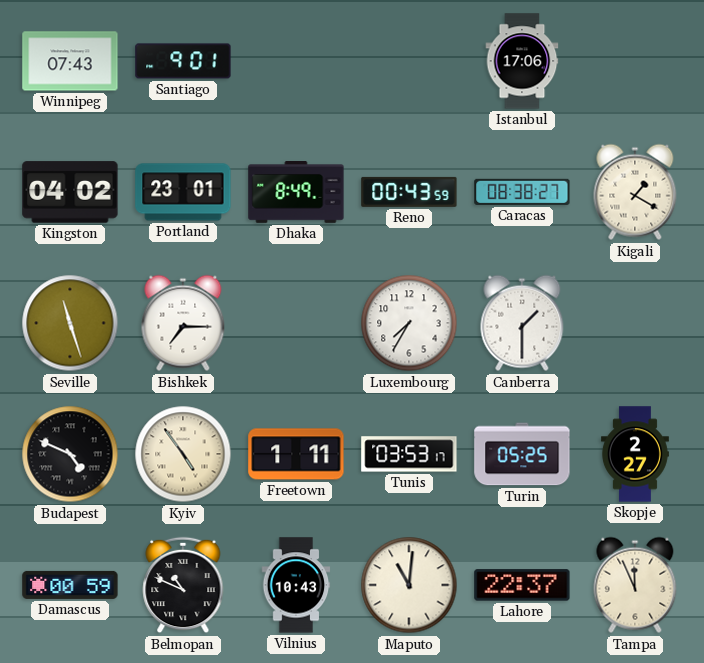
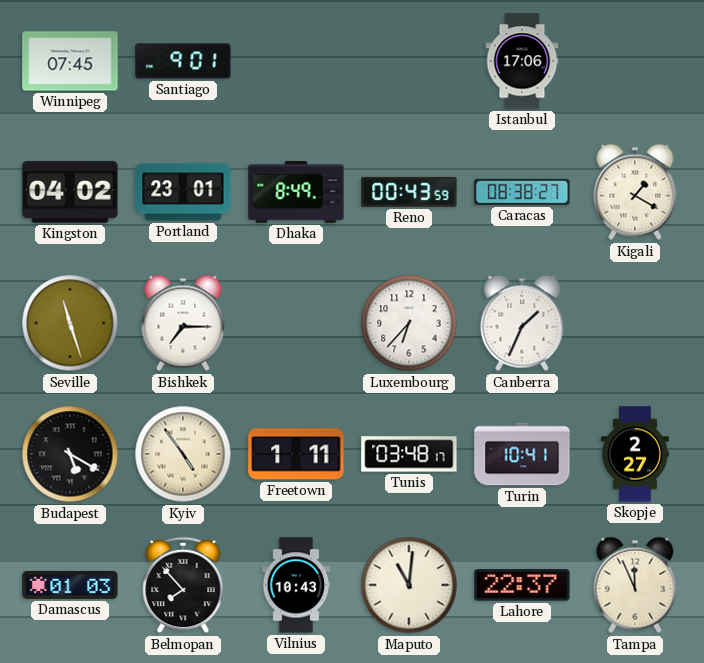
Winnipeg: 07:43 -> 07:45 (70, 61)
Luxembourg: 7:35 -> 6:37 (409, 323)
Canberra: 1:30 -> 1:34 (522, 323)
Budapest: 4:49 -> 5:20 (70, 454)
Tunis: 03:53 -> 03:48 (409, 454)
Turin: 05:25 -> 10:41 (522, 454)
Damascus: 00:59 -> 01:03 (70, 585)
Belmopan: 10:49 -> 7:53 (183, 585)
